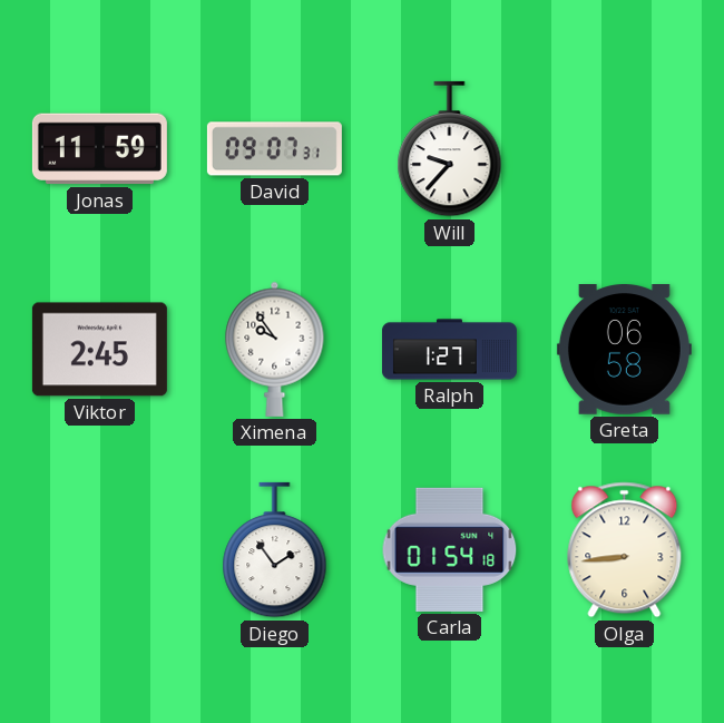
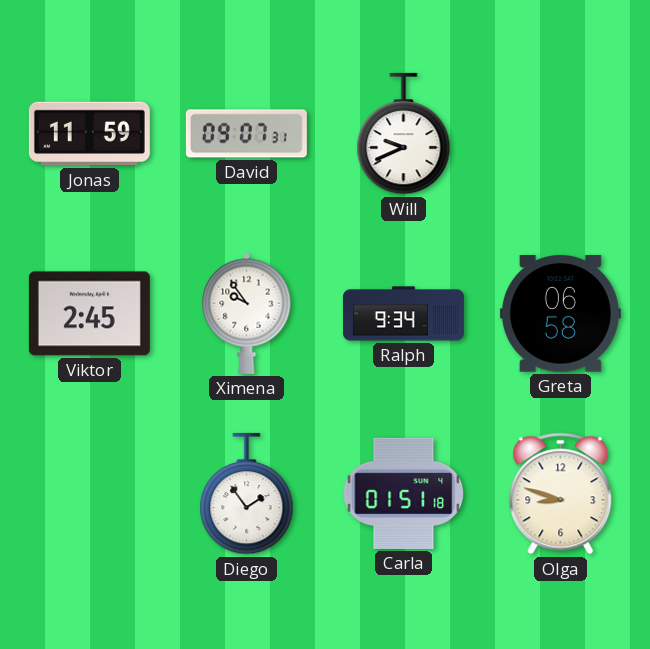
Will: 9:37 -> 9:41 (404, 134)
Ralph: 1:27 -> 9:34 (403, 314)
Carla: 01:54 -> 01:51 (404, 493)
Olga: 8:44 -> 8:48 (561, 494)
